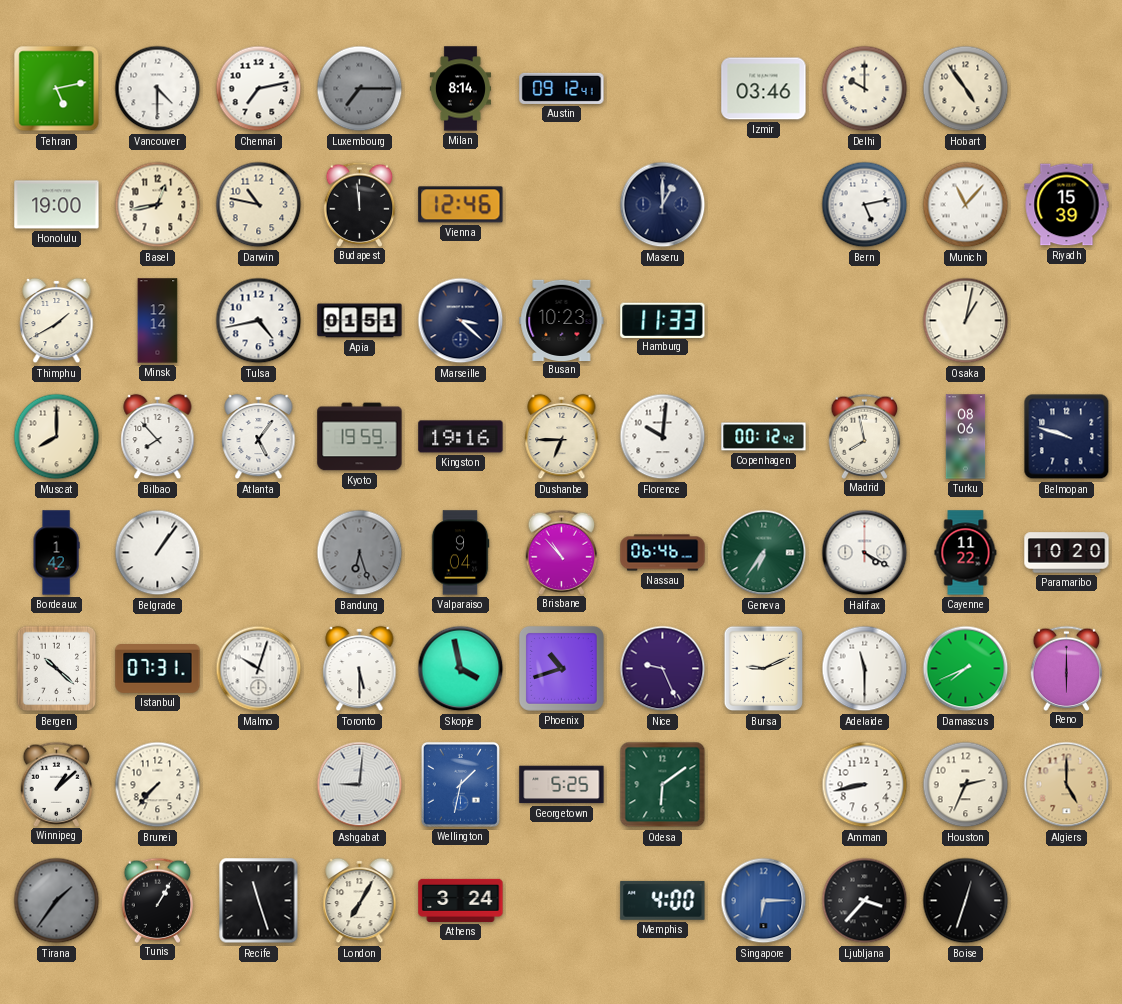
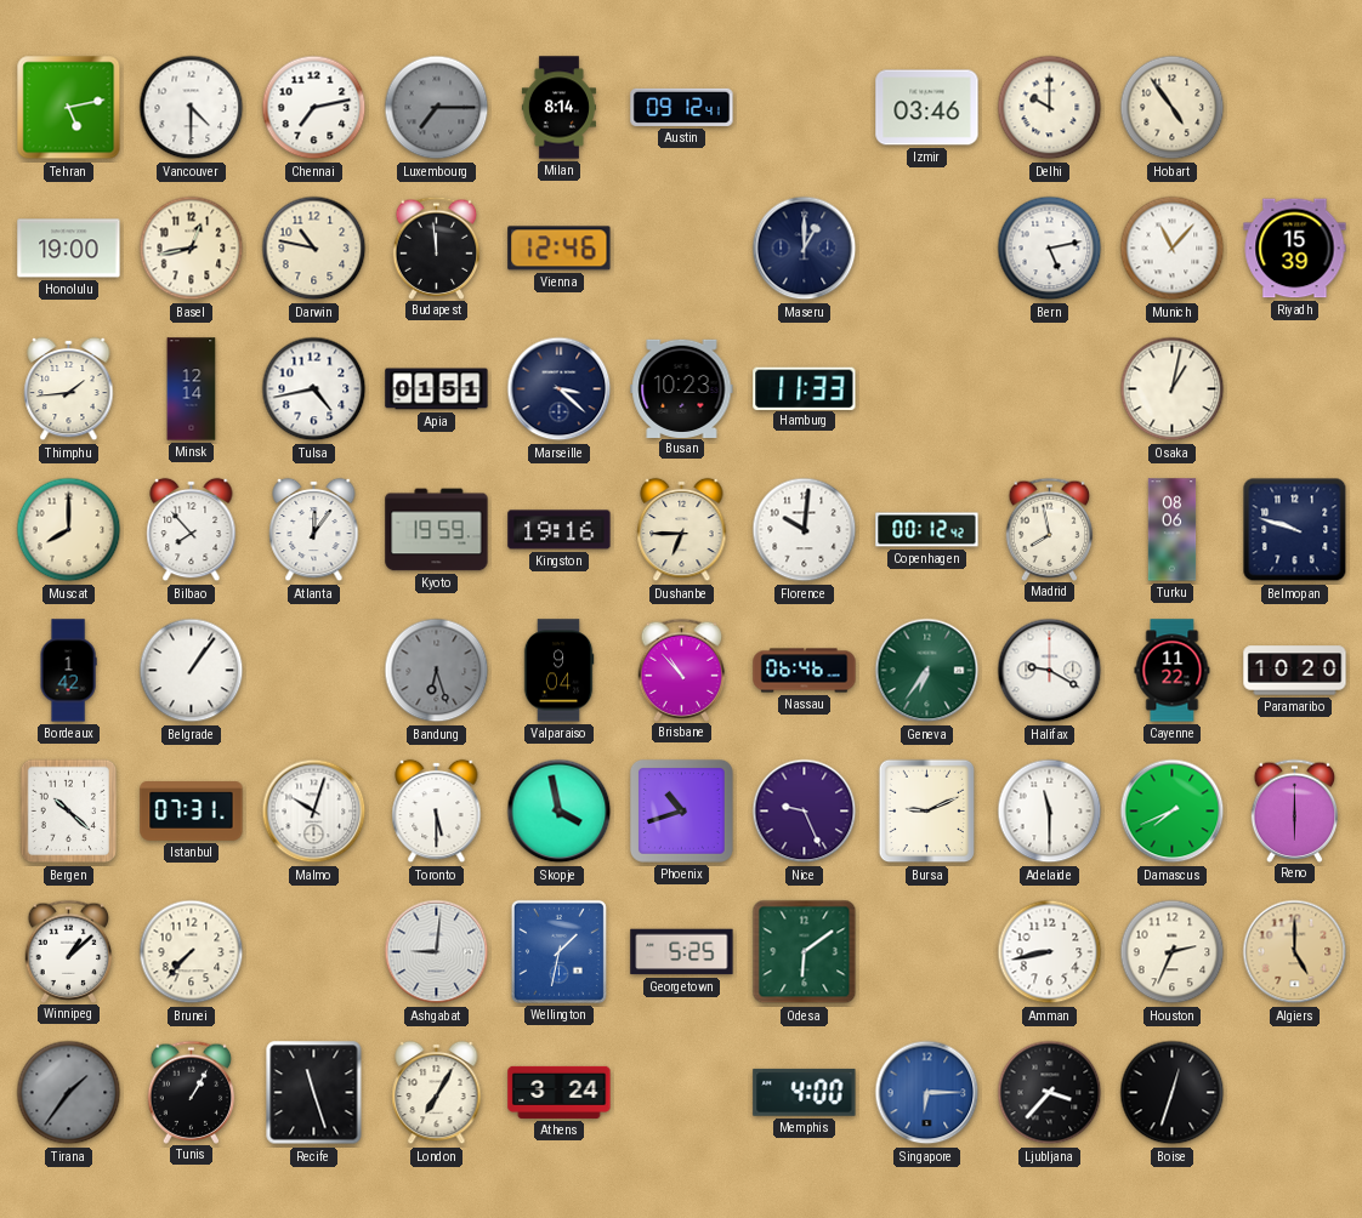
Thimphu: 1:40 -> 1:44 (69, 389)
Atlanta: 5:06 -> 12:06 (314, 530)
Halifax: 4:20 -> 9:20 (1050, 671)
